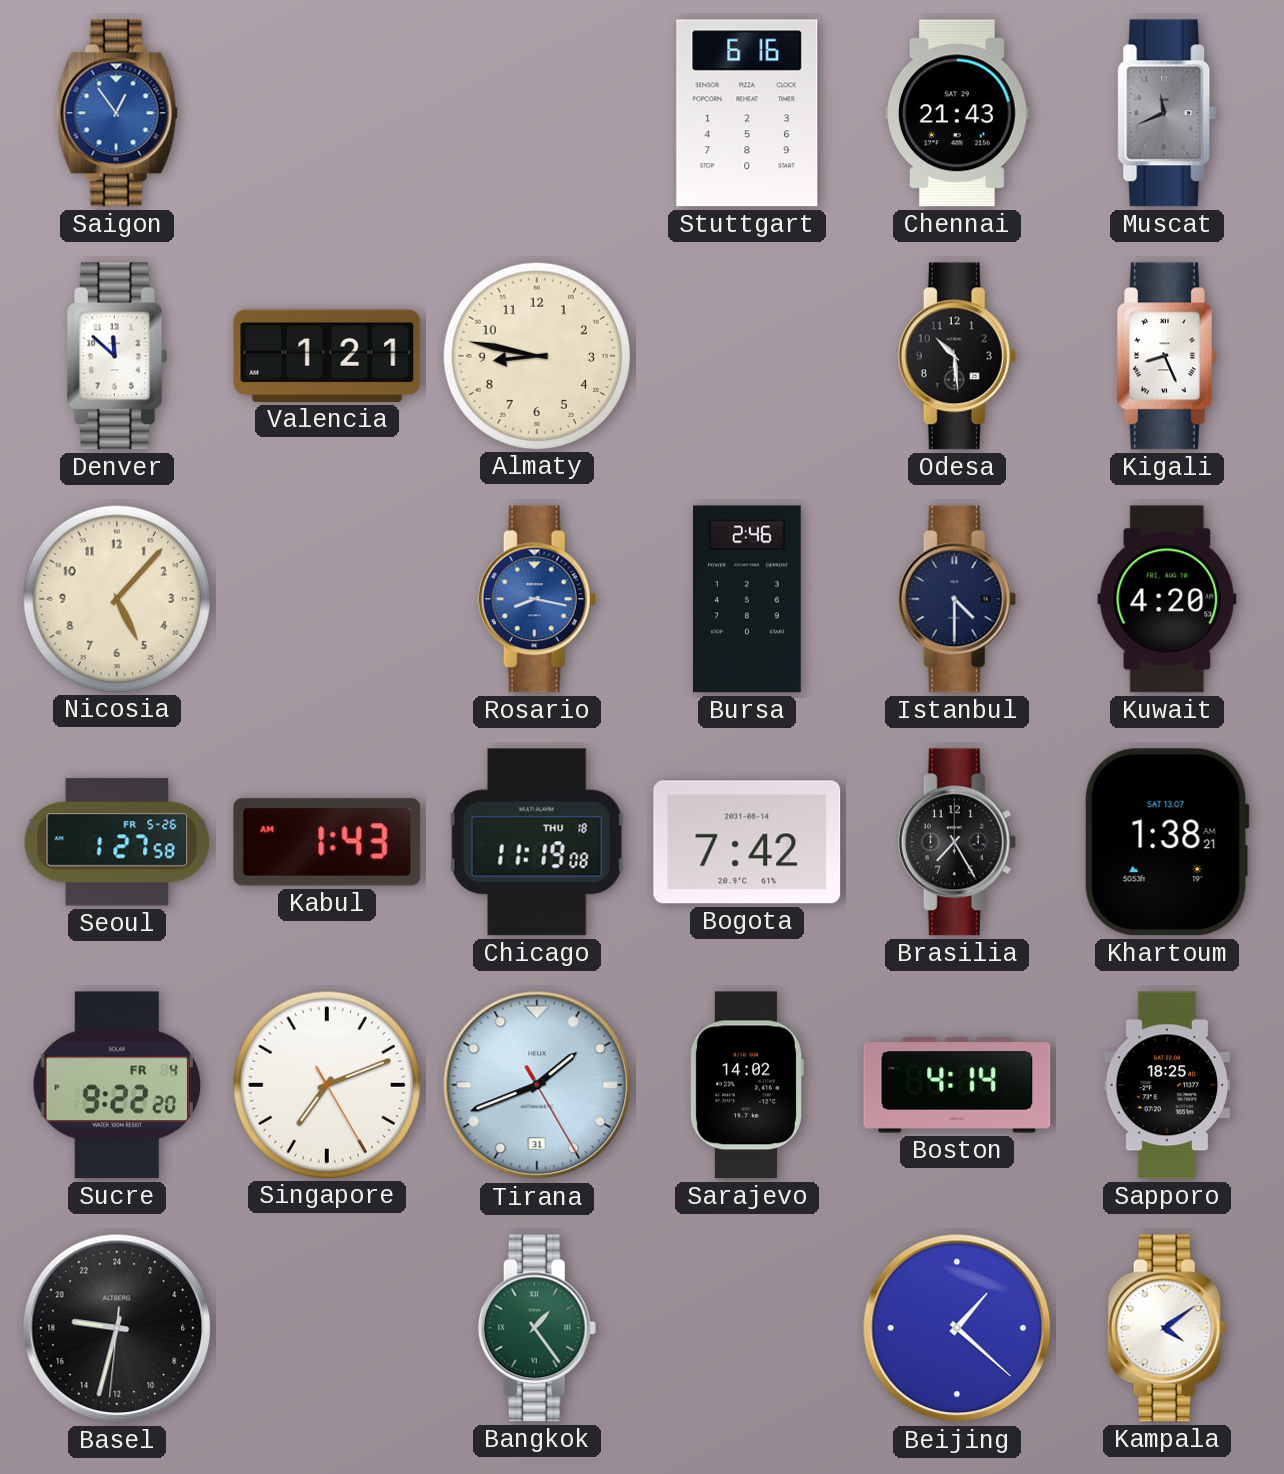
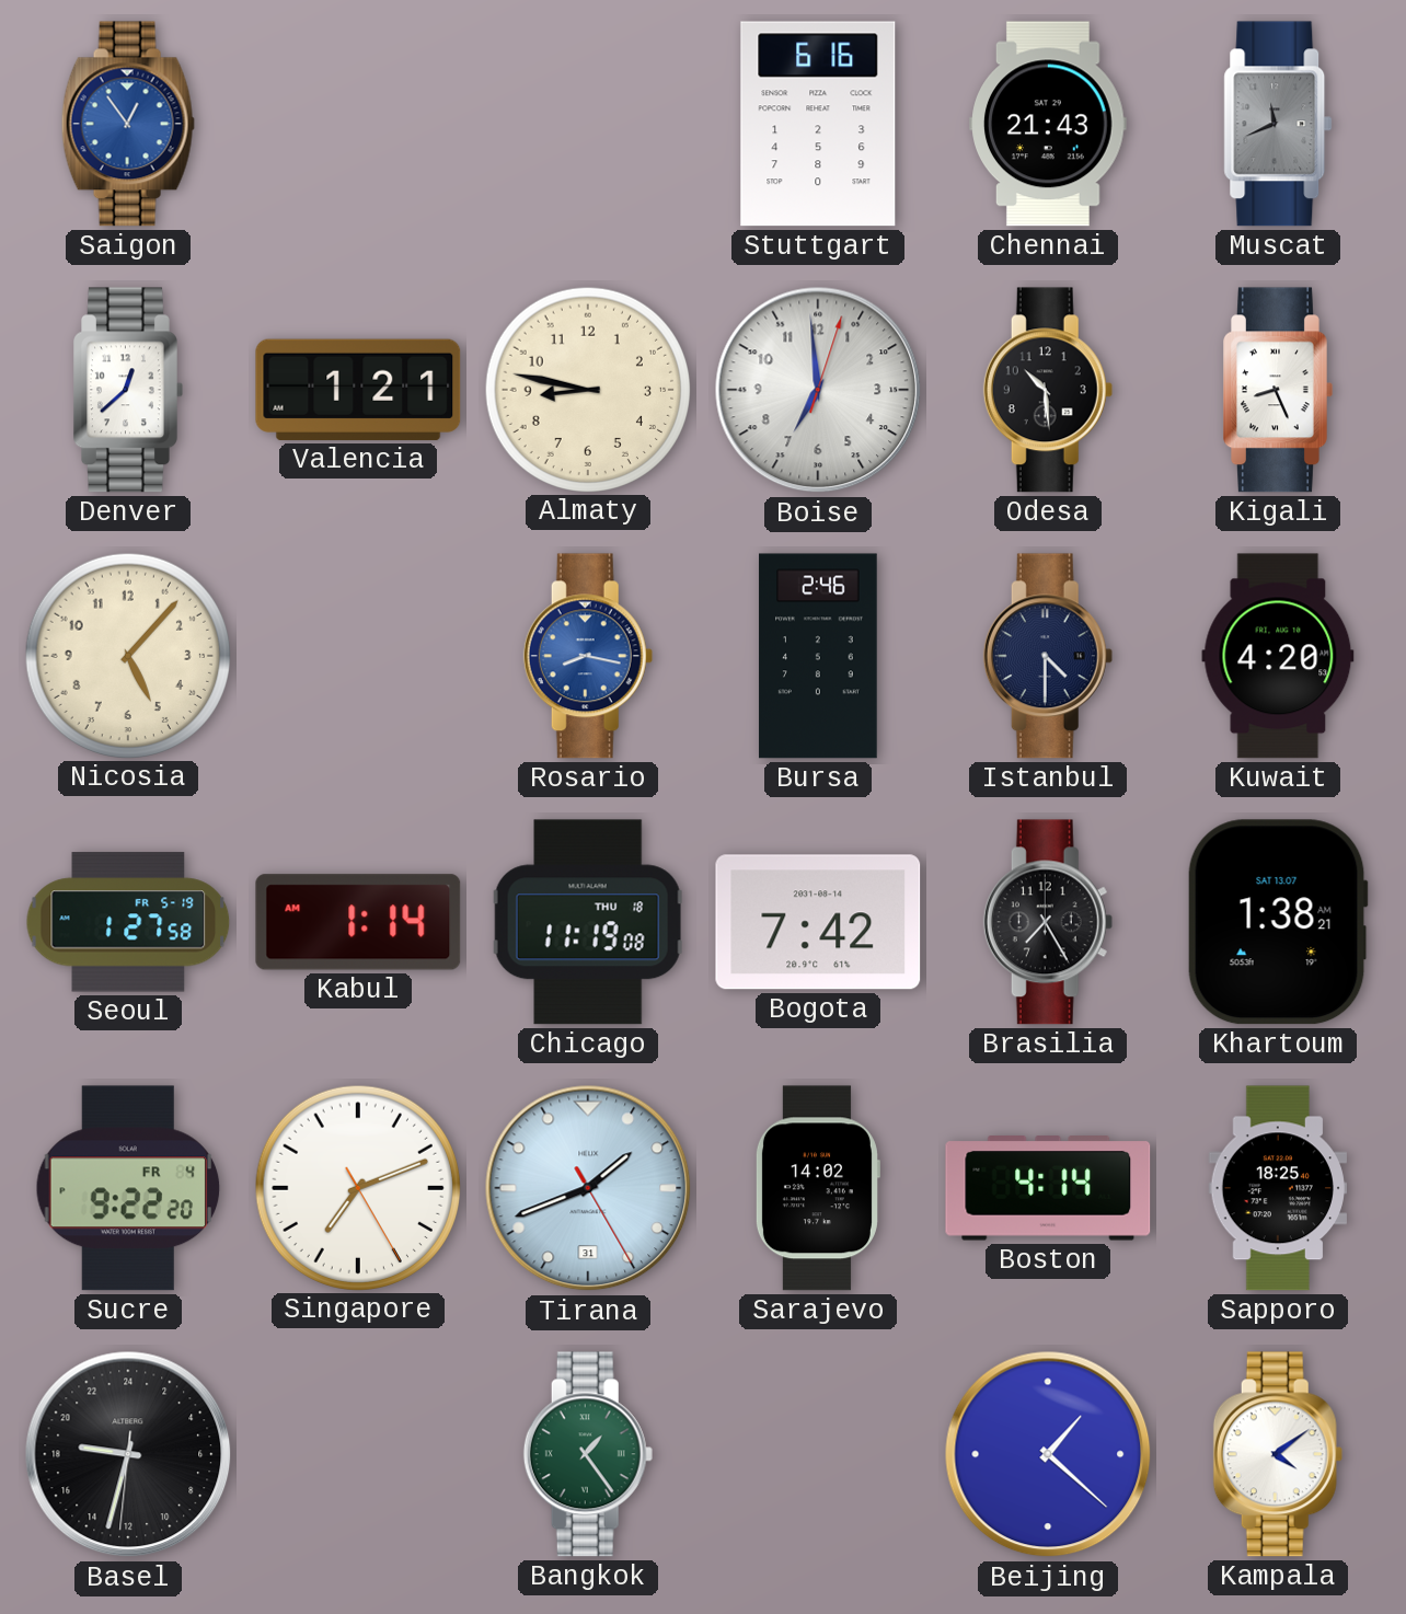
Denver: 11:52 -> 12:38 (129, 390)
Boise: none -> 6:59 (818, 390)
Seoul date: FR 5-26 -> FR 5-19 (128, 922)
Kabul: 1:43 -> 1:14 (358, 922)
